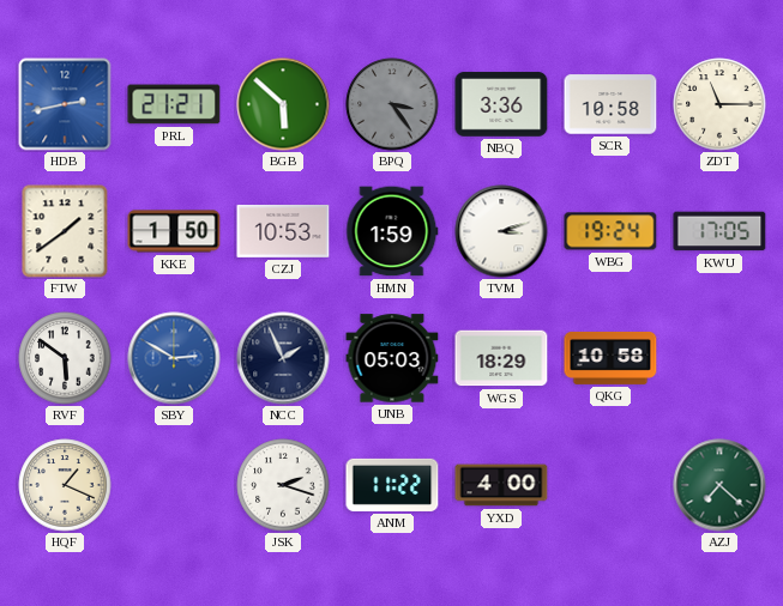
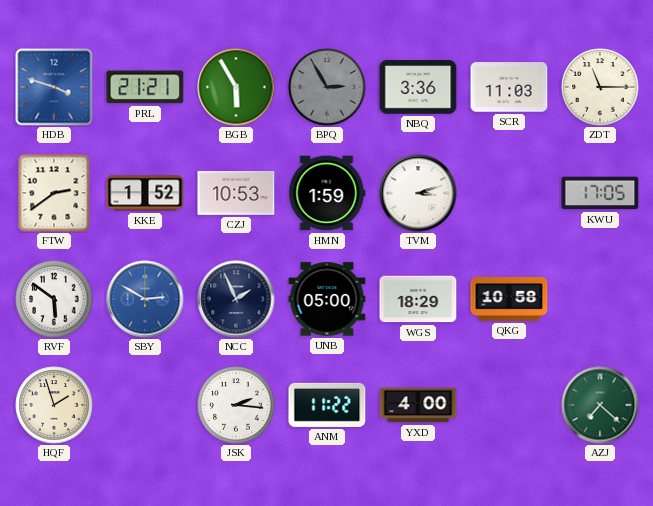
HDB: 2:43 -> 3:48 (54, 87)
BGB: 5:52 -> 5:55 (236, 87)
BPQ: 3:24 -> 2:55 (327, 87)
SCR: 10:58 -> 11:03 (509, 87)
FTW: 1:39 -> 2:39 (54, 193)
KKE: 1:50 -> 1:52 (145, 193)
WBG: 19:24 -> none (610, 231)
UNB: 05:03 -> 05:00 (327, 299)
HQF: 1:19 -> 1:57 (54, 405)
JSK: 2:18 -> 2:16 (236, 405)
